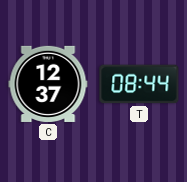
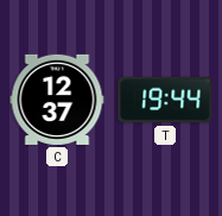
T: 08:44 -> 19:44 (165, 100)
